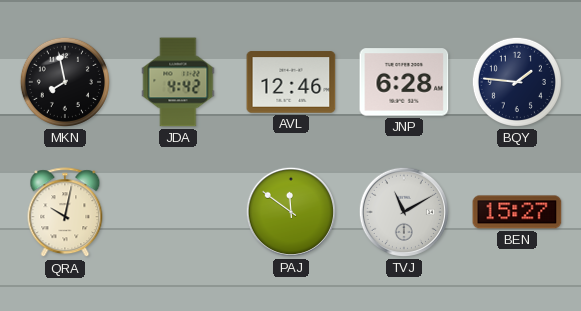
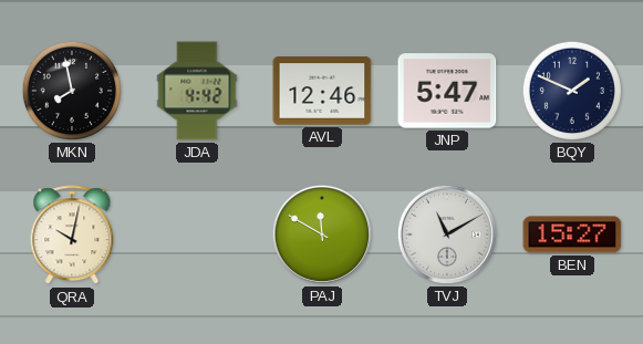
JNP: 6:28 -> 5:47 (447, 91)
BQY: 1:46 -> 1:49 (572, 91)
PAJ: 11:51 -> 11:50 (322, 234)
